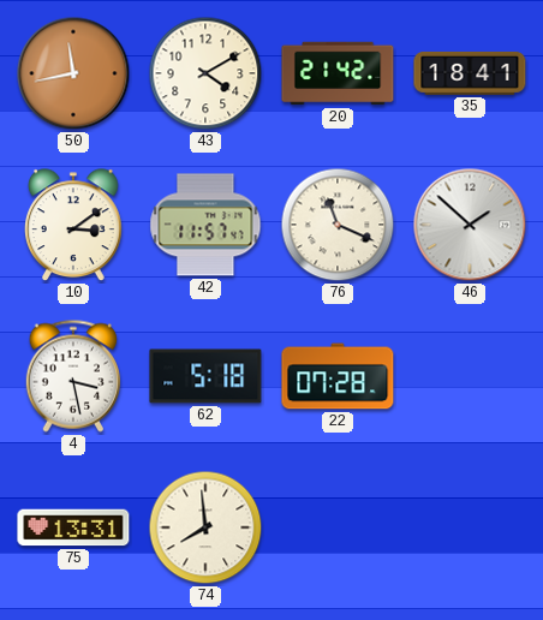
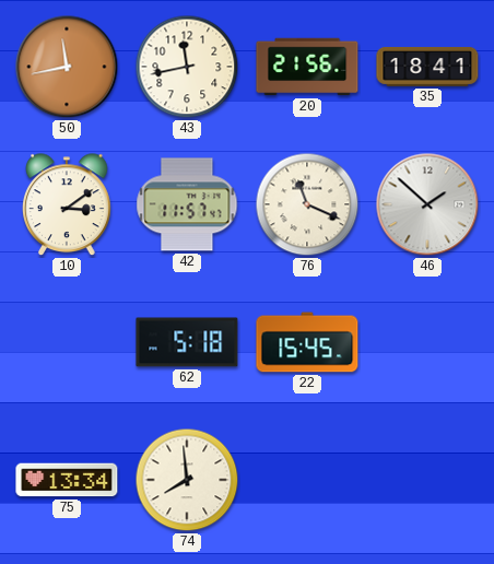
43: 4:10 -> 11:43 (187, 67)
20: 21:42 -> 21:56 (307, 67)
4: 3:28 -> none (72, 376)
22: 07:28 -> 15:45 (307, 342)
75: 13:31 -> 13:34 (67, 480)
